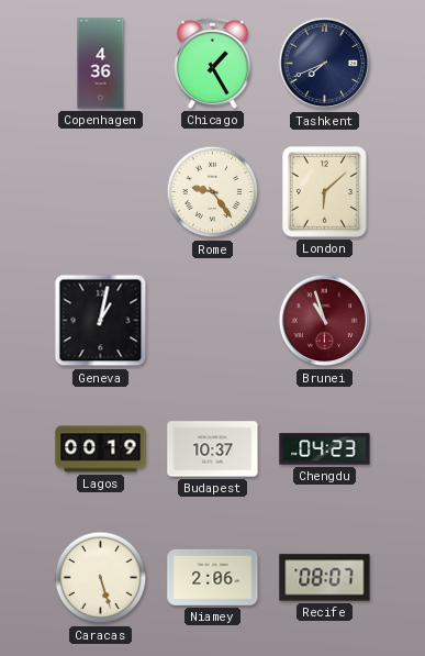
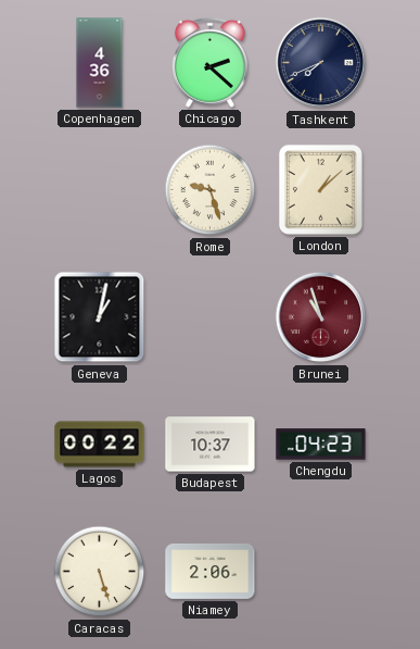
Chicago: 1:25 -> 2:22 (209, 62)
Rome: 9:24 -> 9:27 (211, 190)
London: 6:08 -> 1:08 (320, 189)
Lagos: 00:19 -> 00:22 (100, 445)
Recife: 08:07 -> none (325, 578)
